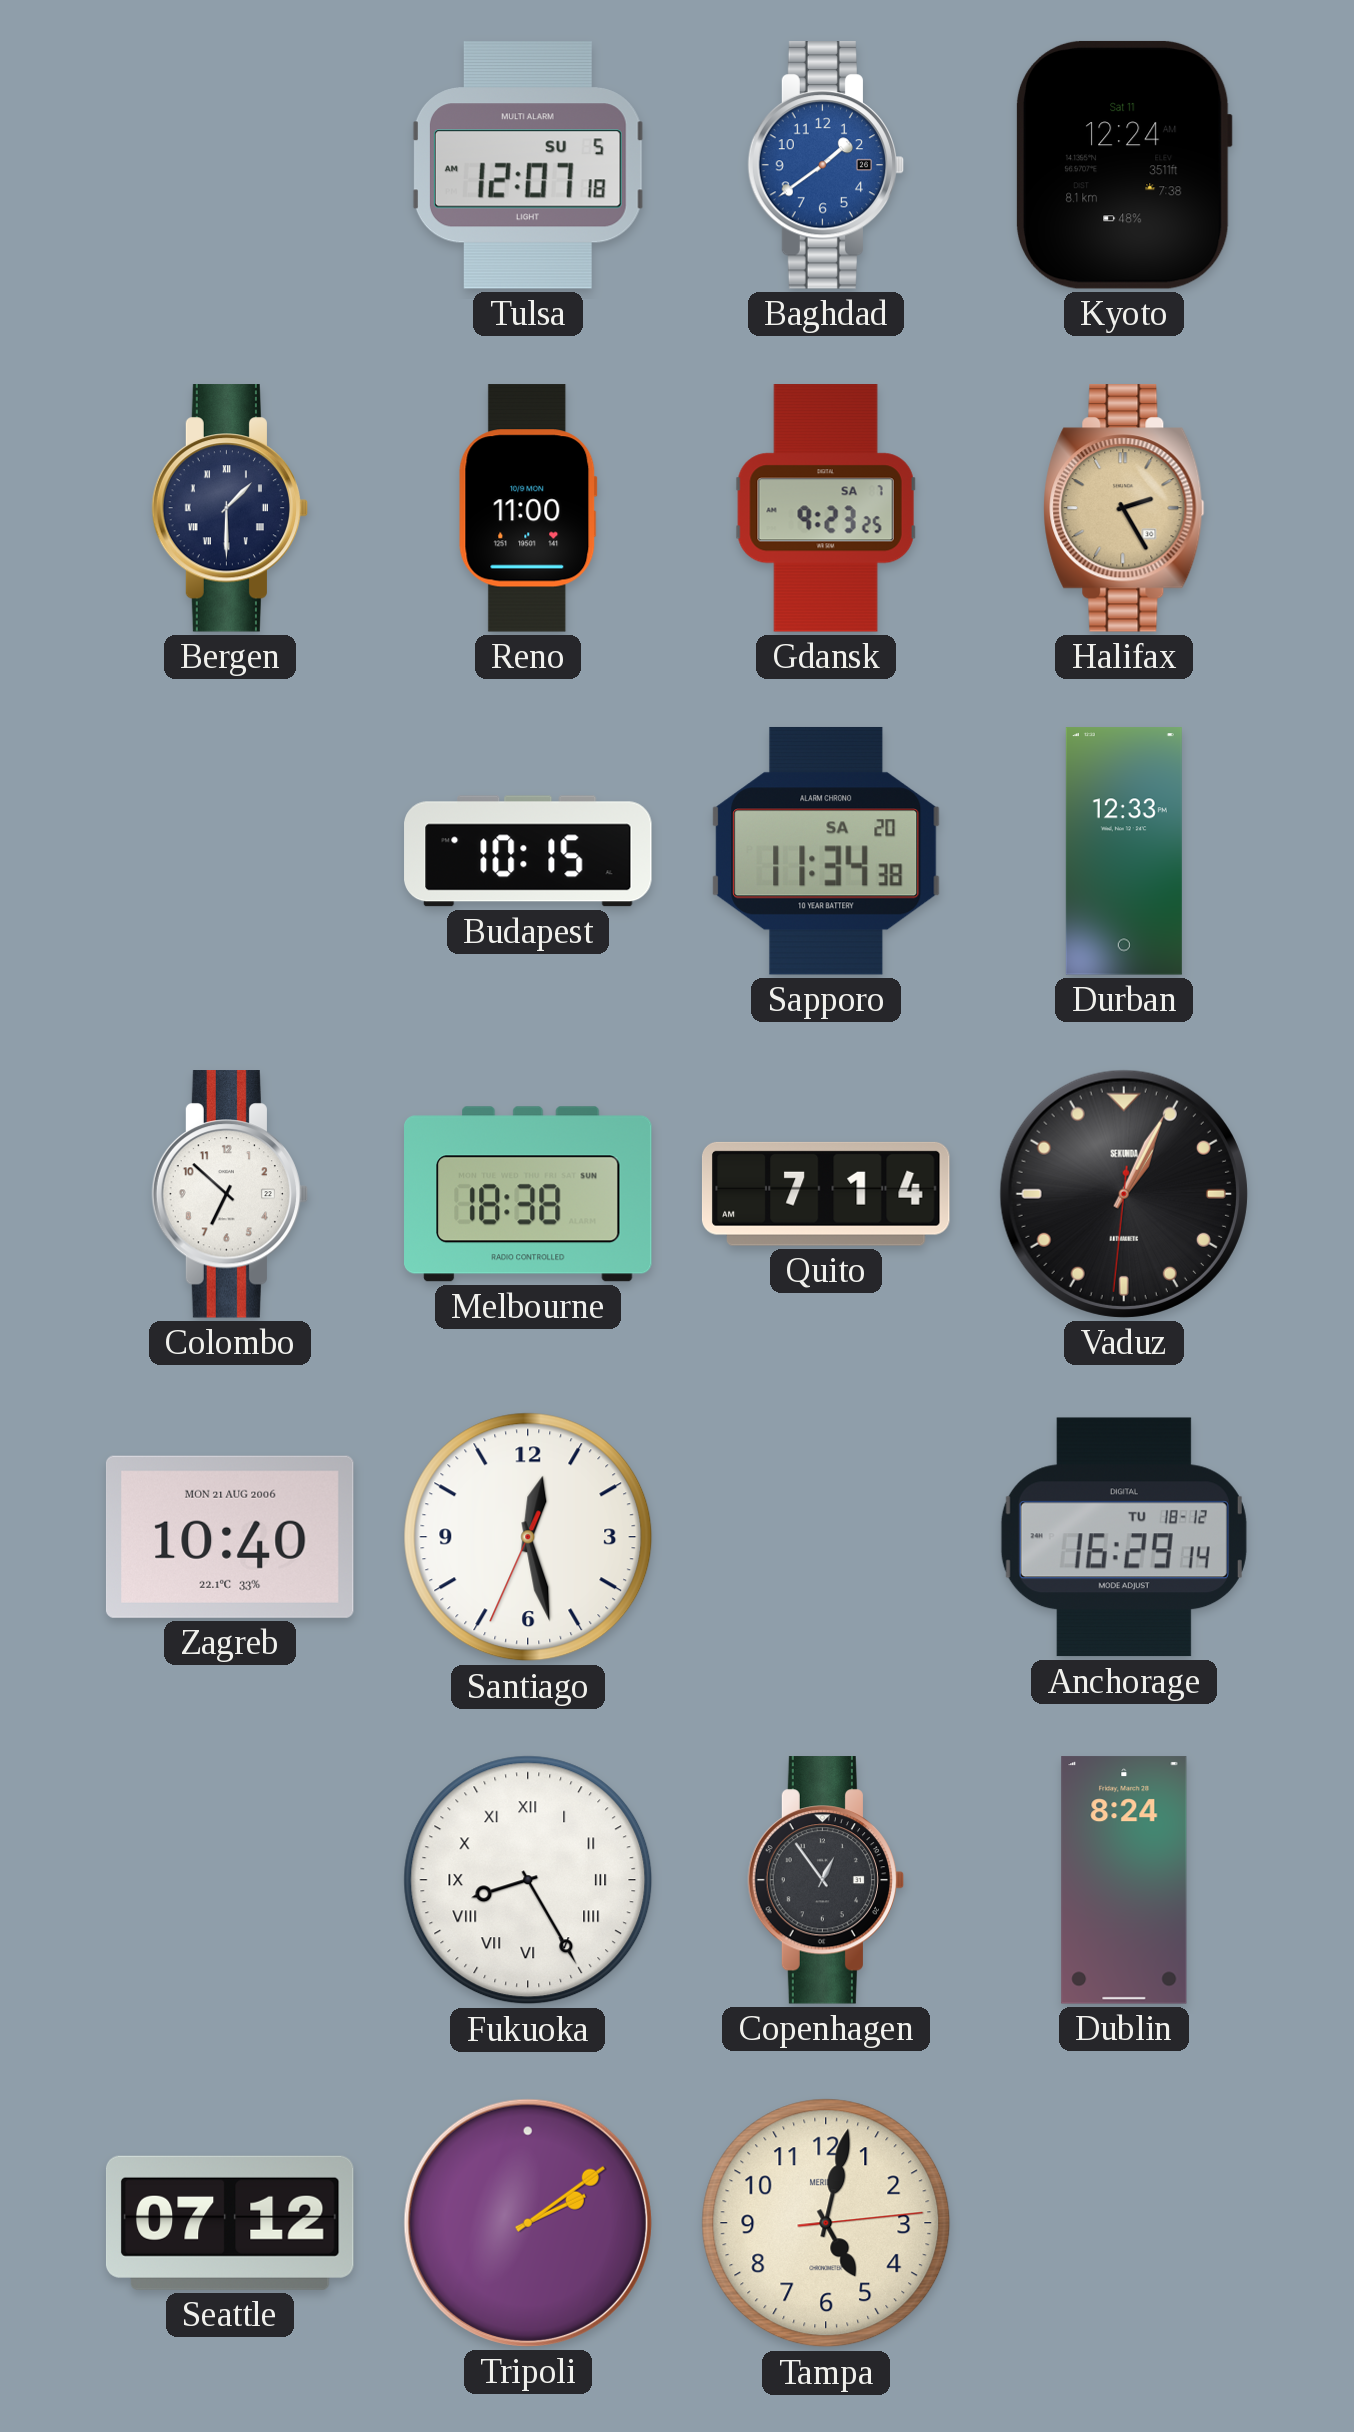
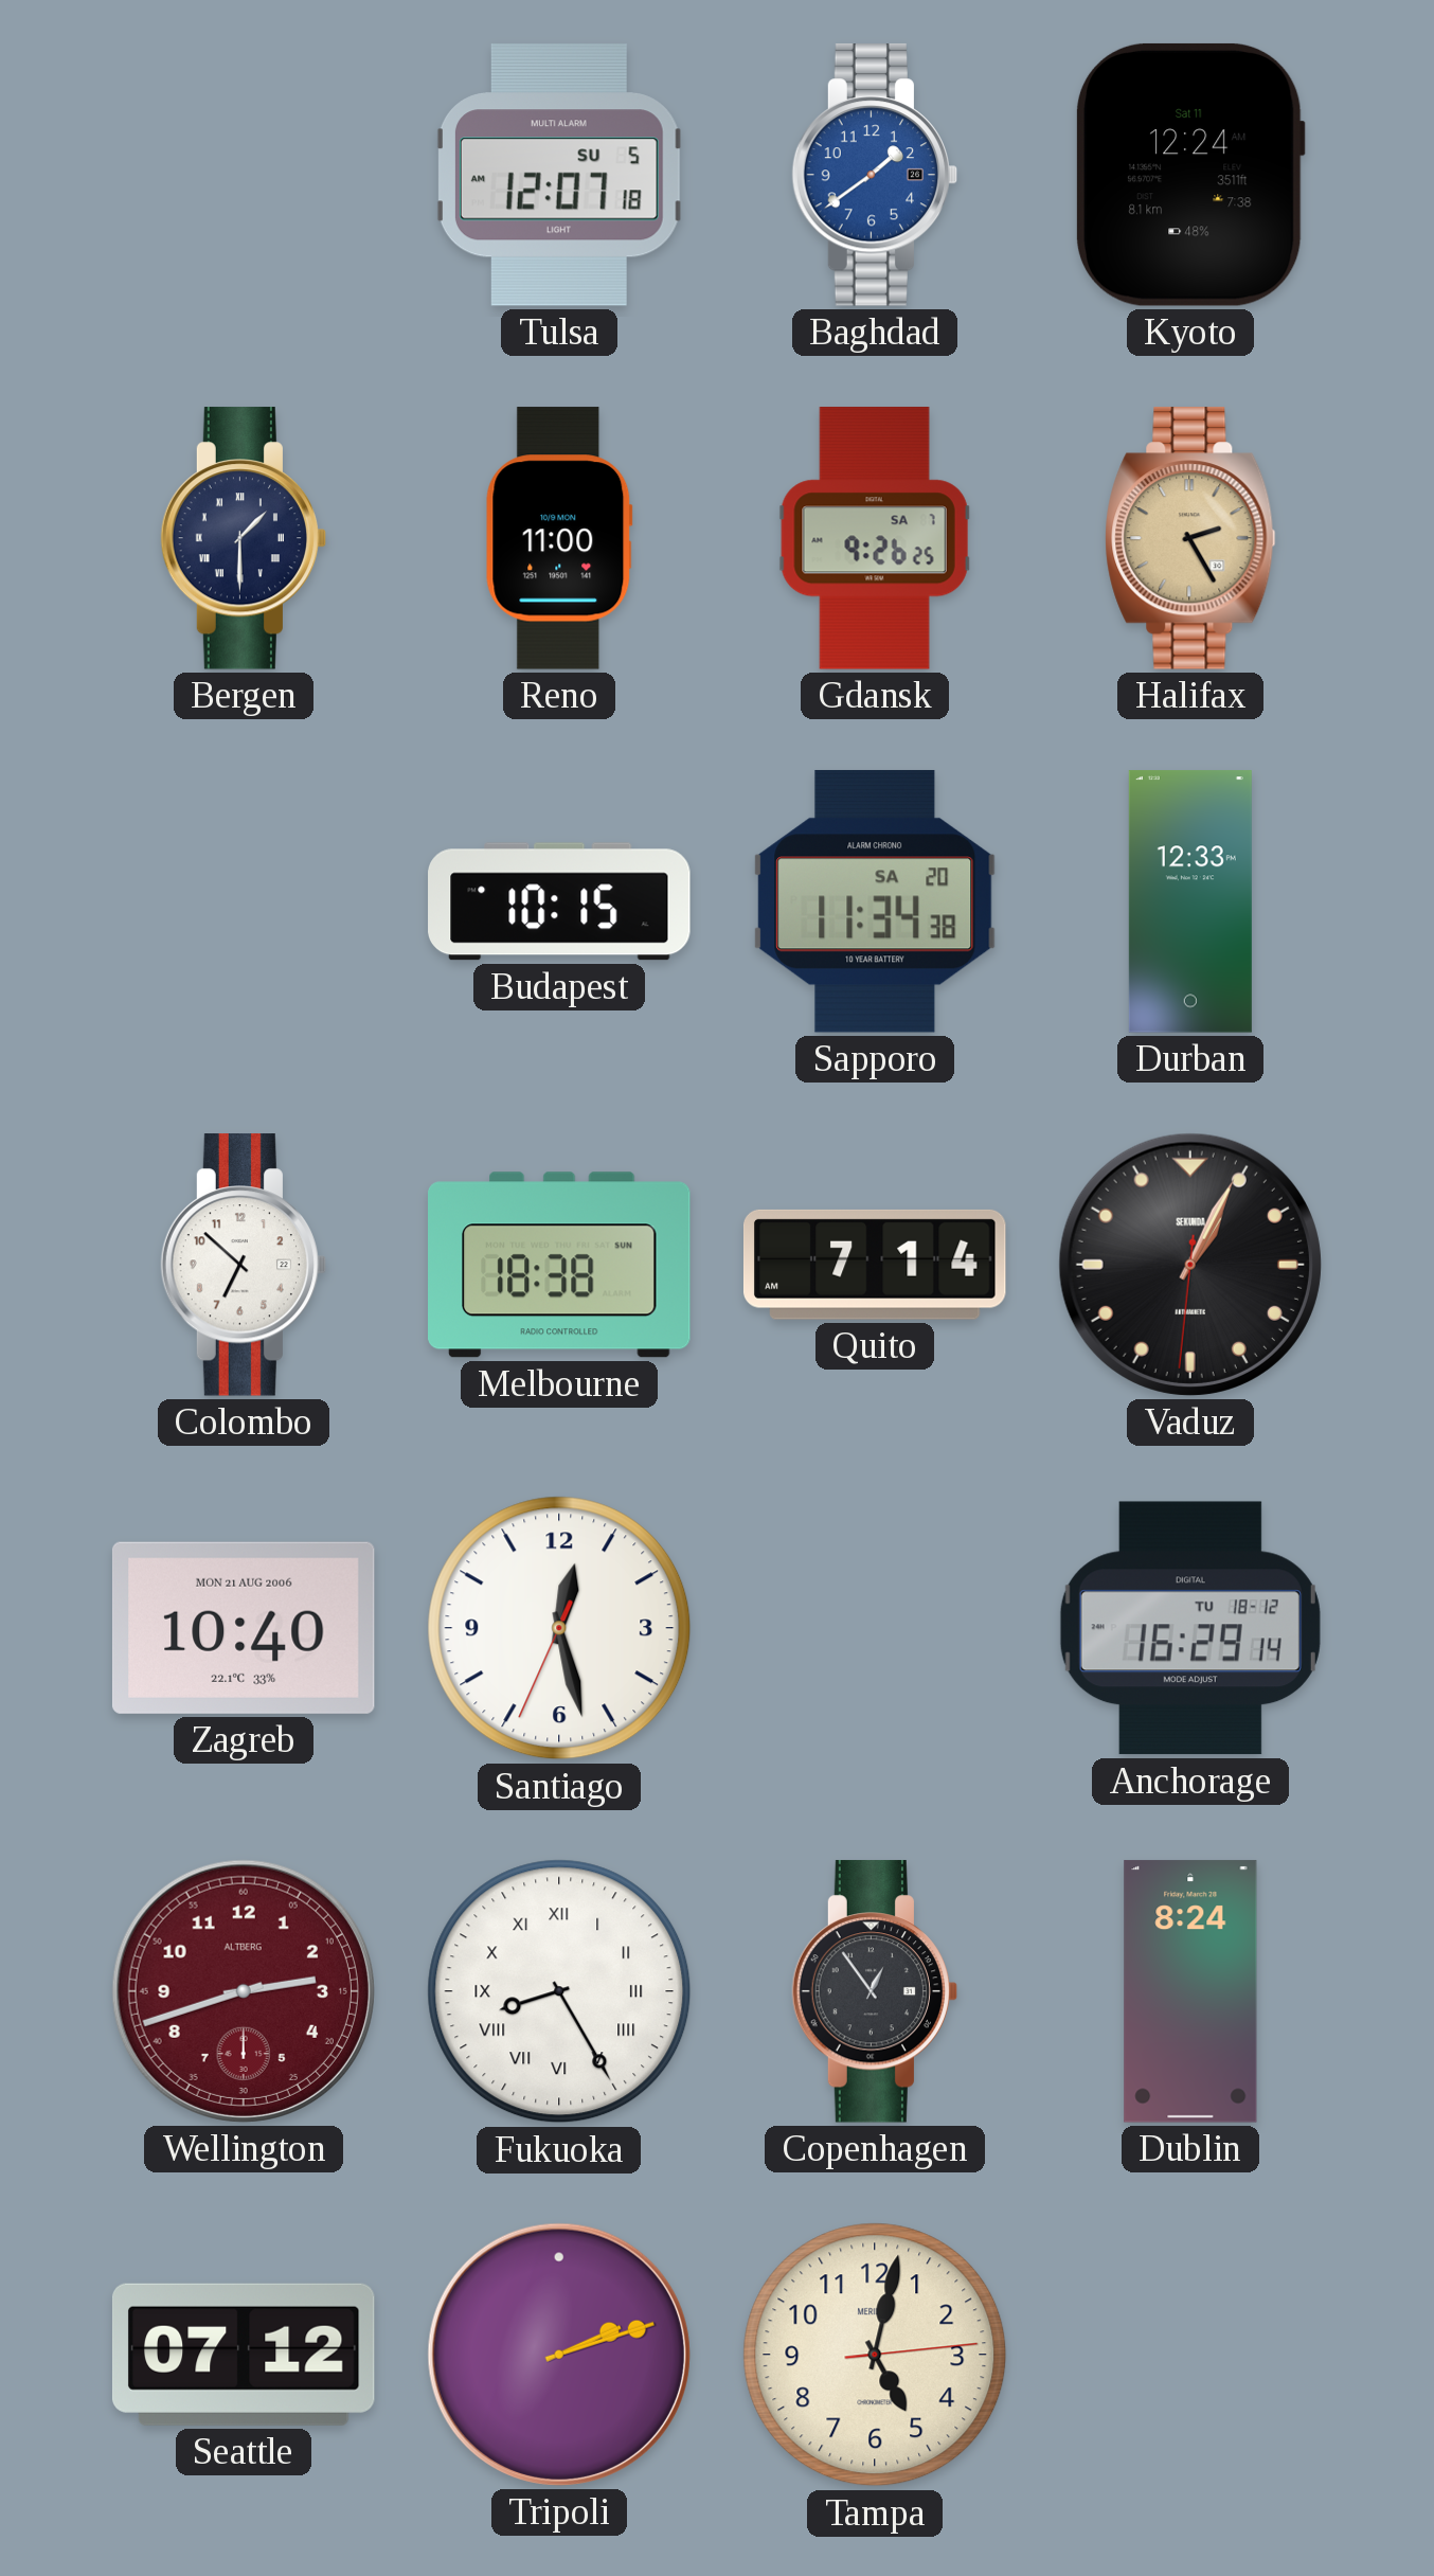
Gdansk: 9:23 -> 9:26 (875, 538)
Wellington: none -> 2:42 (244, 1991)
Tripoli: 2:09 -> 2:12 (559, 2355)
